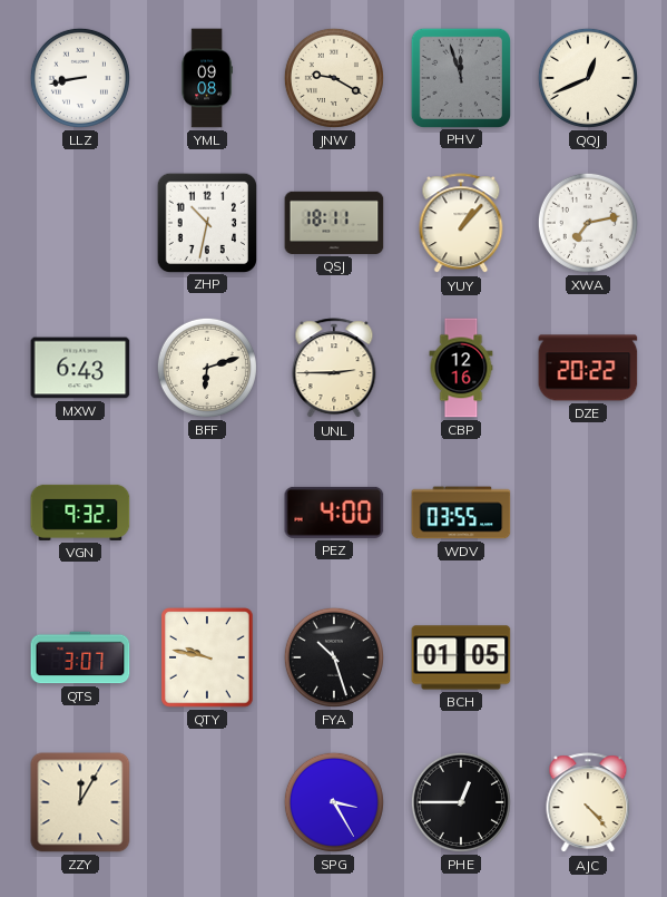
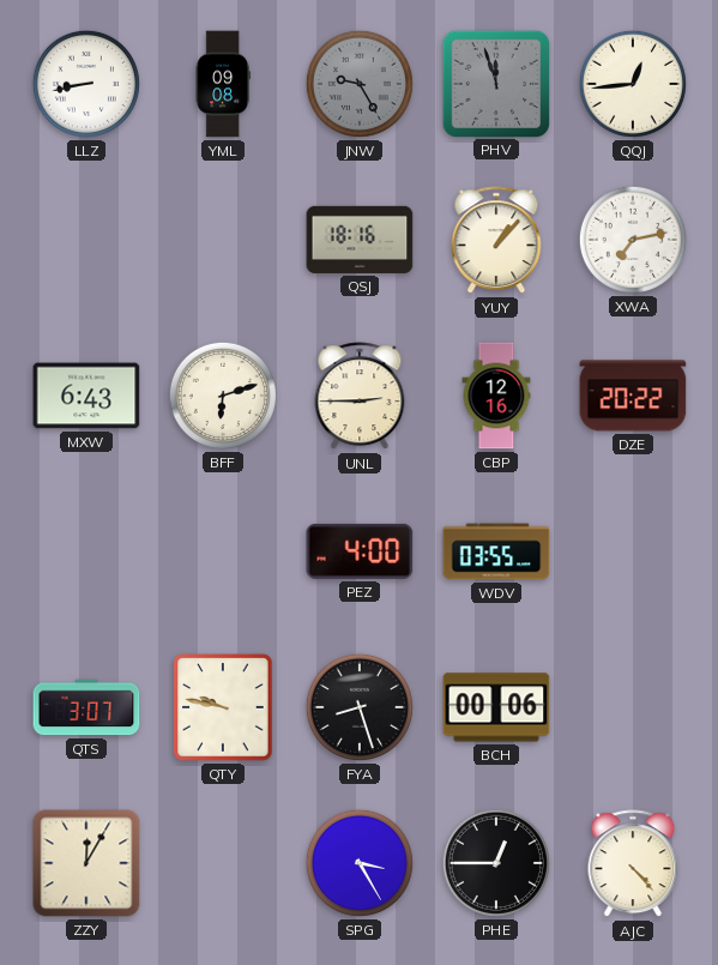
JNW: 9:20 -> 9:25 (360, 84)
JNW dial: cream -> grey (360, 84)
QQJ: 12:41 -> 12:44 (633, 84)
ZHP: 10:32 -> none (206, 222)
QSJ: 18:11 -> 18:16 (360, 240)
VGN: 9:32 -> none (80, 513)
FYA: 10:27 -> 8:27 (360, 707)
BCH: 01:05 -> 00:06 (496, 707)
